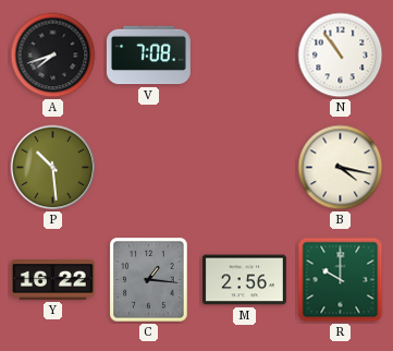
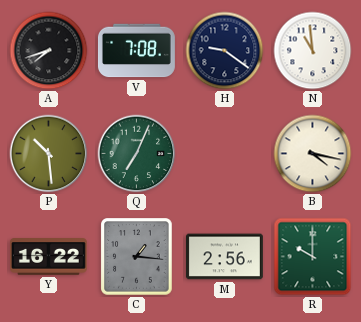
H: none -> 9:21 (225, 51)
N: 10:54 -> 10:59 (313, 51)
Q: none -> 7:04 (137, 154)
